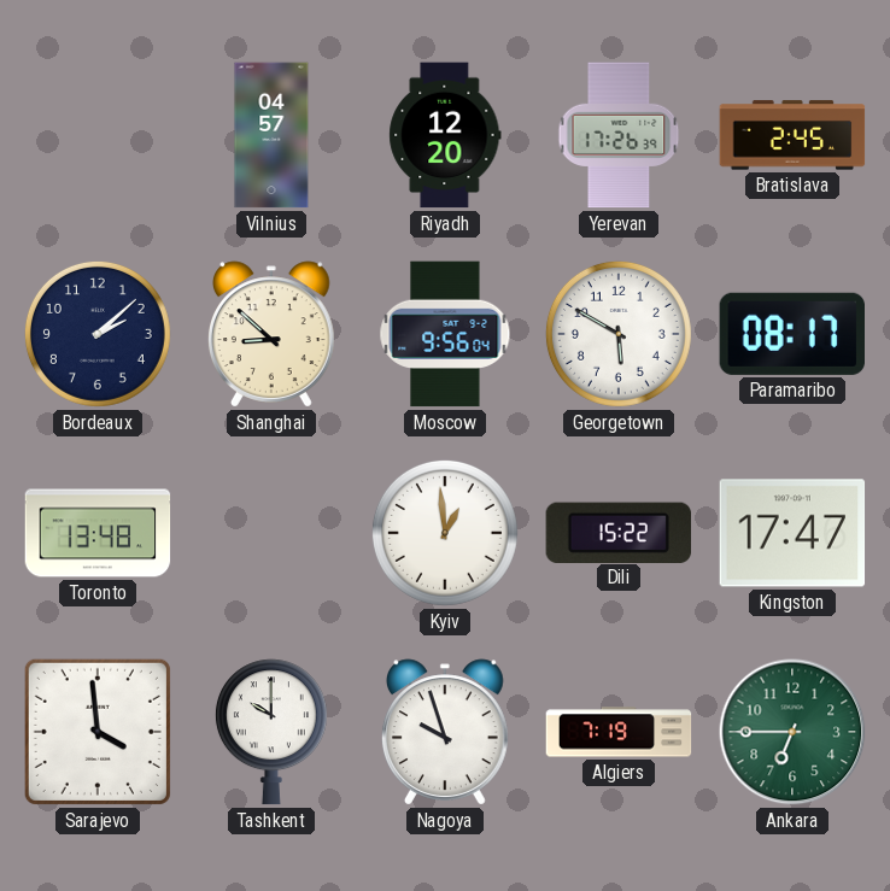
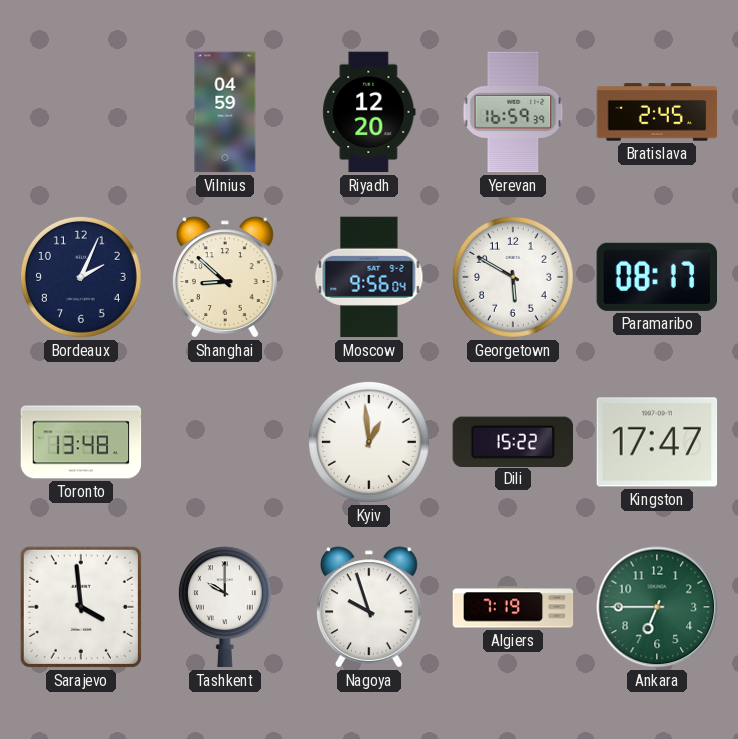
Vilnius: 04:57 -> 04:59 (225, 112)
Yerevan: 17:26 -> 16:59 (513, 112)
Bordeaux: 2:08 -> 2:04 (81, 277)
